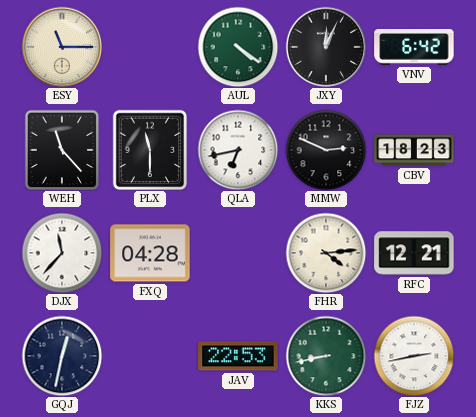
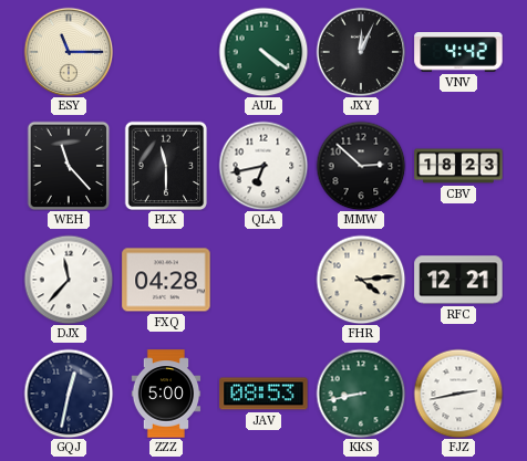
VNV: 6:42 -> 4:42 (458, 52)
MMW: 2:49 -> 2:52 (361, 166)
ZZZ: none -> 5:00 (166, 394)
JAV: 22:53 -> 08:53 (263, 394)
